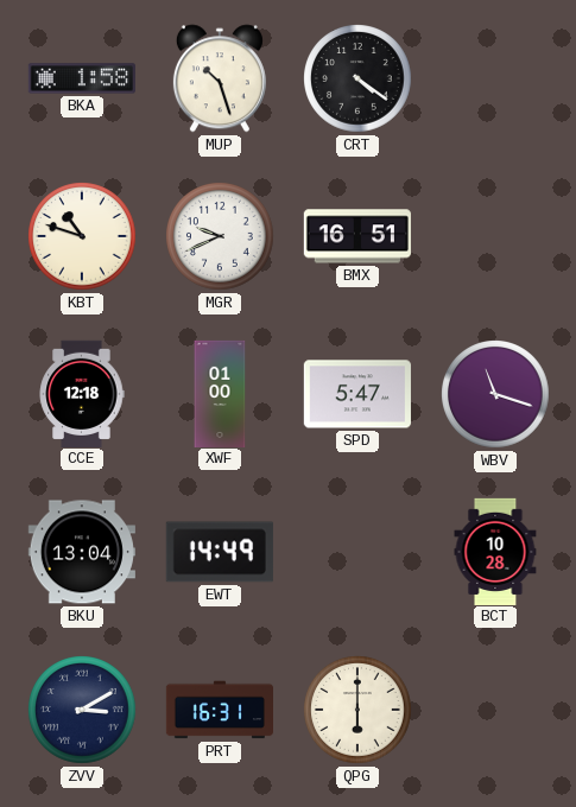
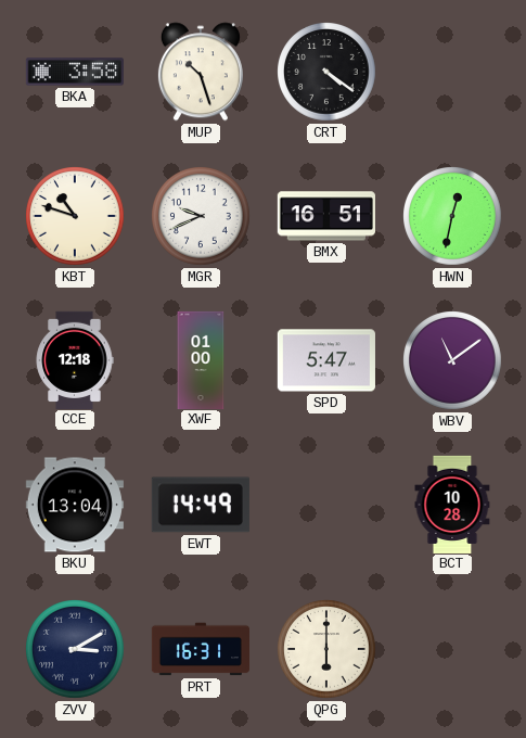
BKA: 1:58 -> 3:58 (75, 72)
HWN: none -> 12:32 (453, 217)
WBV: 11:18 -> 11:09 (453, 361)
